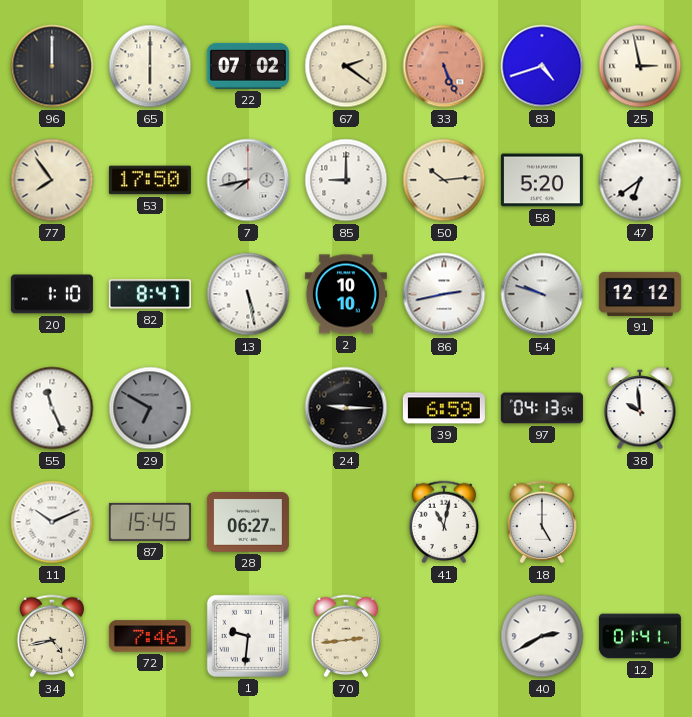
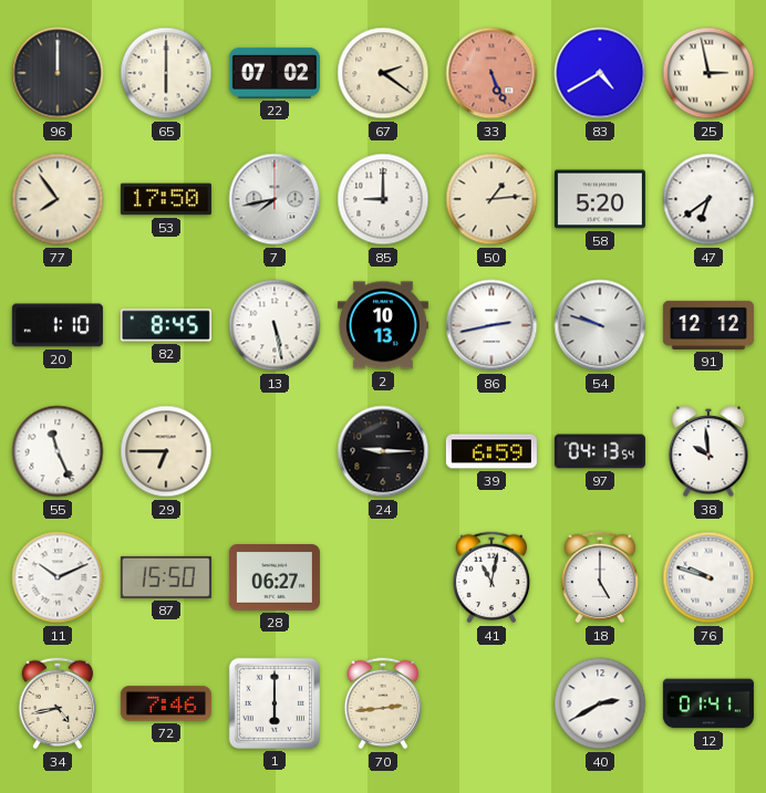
83: 4:42 -> 4:40 (600, 73)
50: 10:14 -> 1:14 (491, 199)
82: 8:47 -> 8:45 (166, 325)
2: 10:10 -> 10:13 (383, 325)
29: 6:50 -> 6:45 (166, 451)
29 dial: grey -> cream (166, 451)
87: 15:45 -> 15:50 (166, 577)
76: none -> 9:48 (708, 577)
1: 9:31 -> 6:00 (275, 703)
